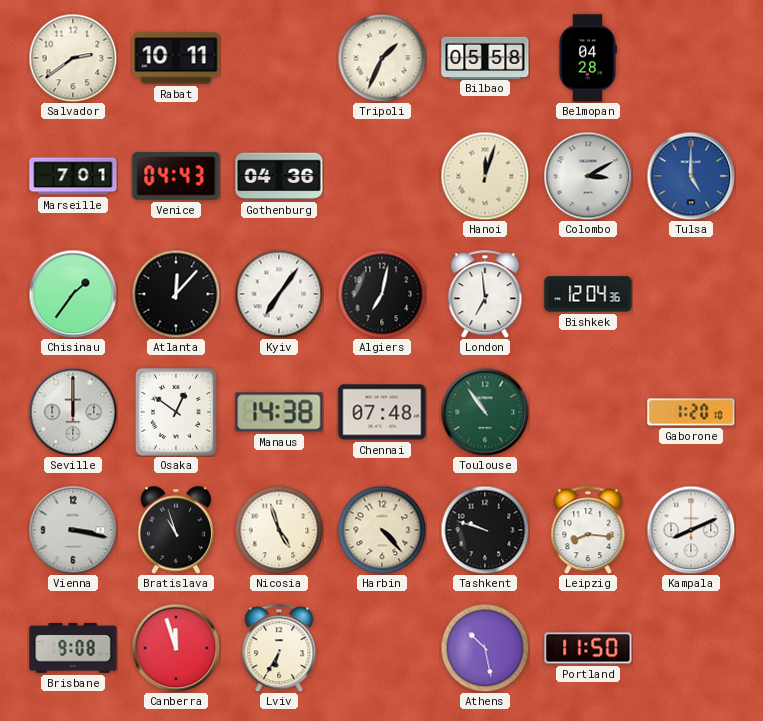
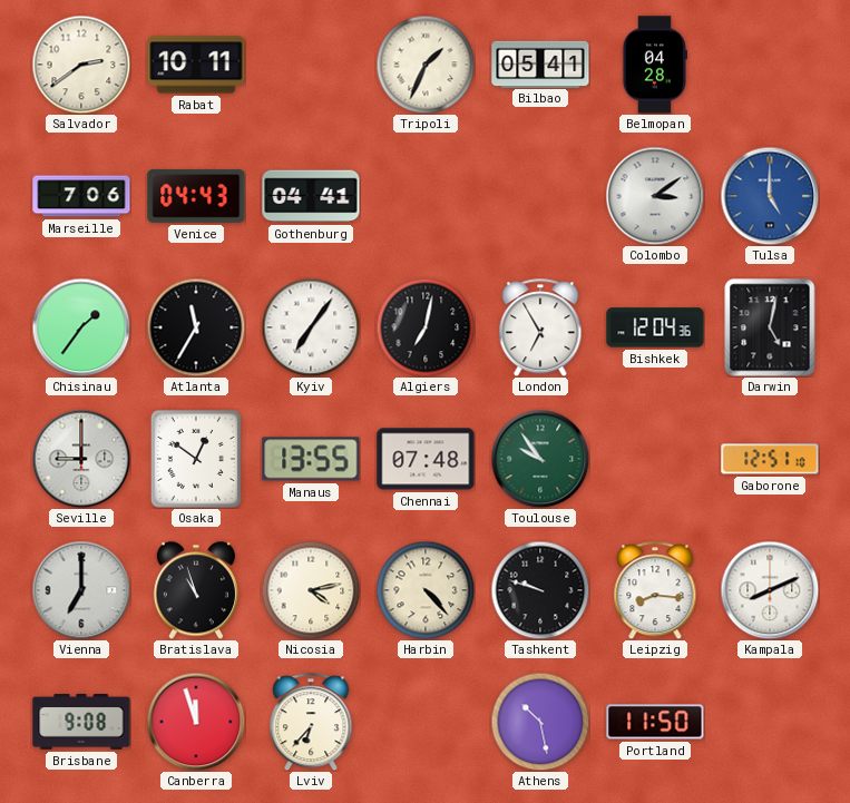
Bilbao: 05:58 -> 05:41 (540, 63)
Marseille: 7:01 -> 7:06 (81, 196)
Gothenburg: 04:36 -> 04:41 (311, 196)
Hanoi: 12:03 -> none (485, 176)
Colombo: 3:10 -> 3:09 (655, 196)
Atlanta: 12:07 -> 11:35 (196, 327)
London: 6:59 -> 6:55 (540, 327)
Darwin: none -> 5:02 (770, 327)
Seville: 12:00 -> 9:00 (81, 459)
Manaus: 14:38 -> 13:55 (311, 459)
Toulouse: 10:54 -> 9:54 (540, 459)
Gaborone: 1:20 -> 12:51 (770, 459)
Vienna: 3:17 -> 7:00 (81, 590)
Nicosia: 4:57 -> 4:13 (311, 590)
Lviv: 6:35 -> 6:37 (311, 722)
